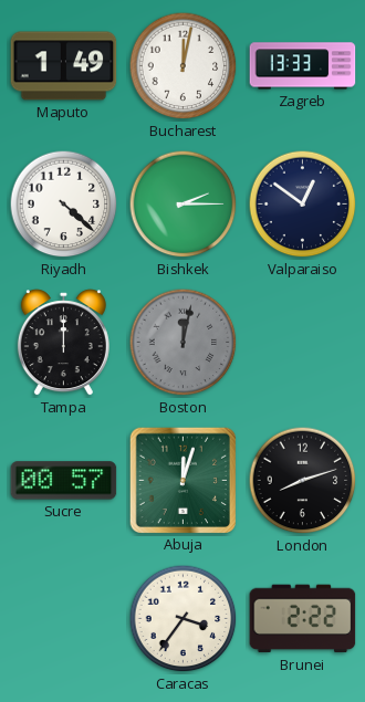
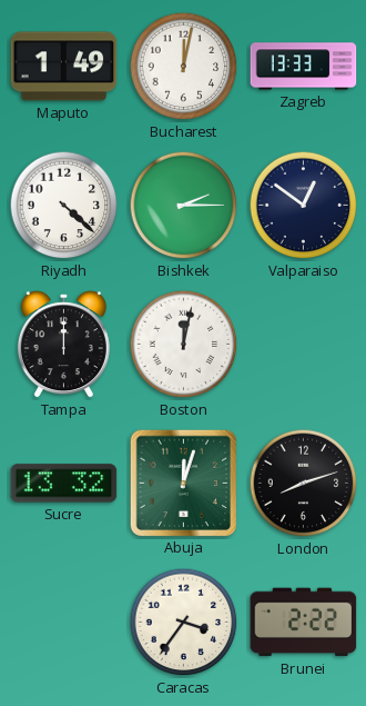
Boston dial: grey -> white (184, 345)
Sucre: 00:57 -> 13:32 (64, 484)
